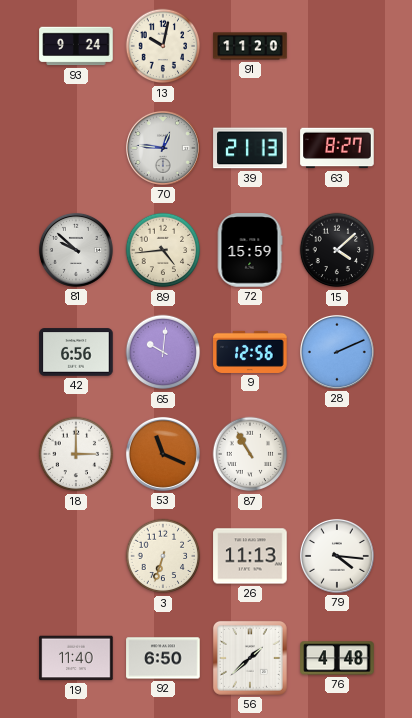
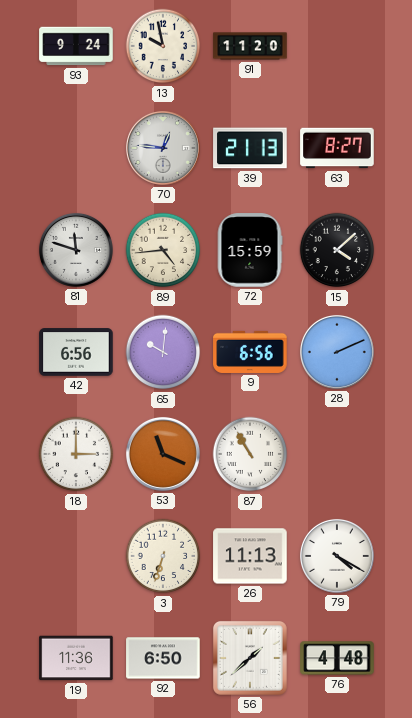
13: 10:02 -> 9:58 (163, 46)
81: 9:52 -> 11:48 (76, 250)
9: 12:56 -> 6:56 (250, 352)
79: 4:16 -> 4:20 (337, 556)
19: 11:40 -> 11:36 (76, 658)
